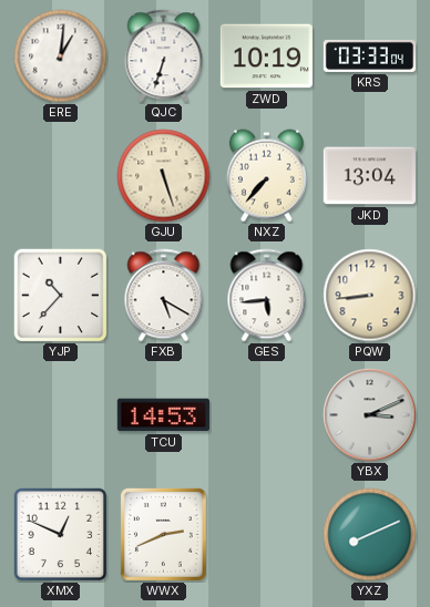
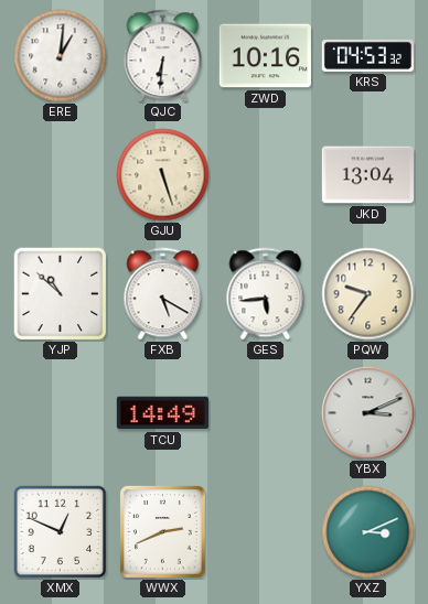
QJC: 6:33 -> 6:31 (163, 56)
ZWD: 10:19 -> 10:16 (265, 56)
KRS: 03:33 -> 04:53 (367, 55)
NXZ: 7:37 -> none (266, 176)
YJP: 10:37 -> 10:52 (61, 294)
PQW: 8:44 -> 9:36 (368, 294)
TCU: 14:53 -> 14:49 (162, 413)
YXZ: 8:11 -> 3:11 (368, 532)
